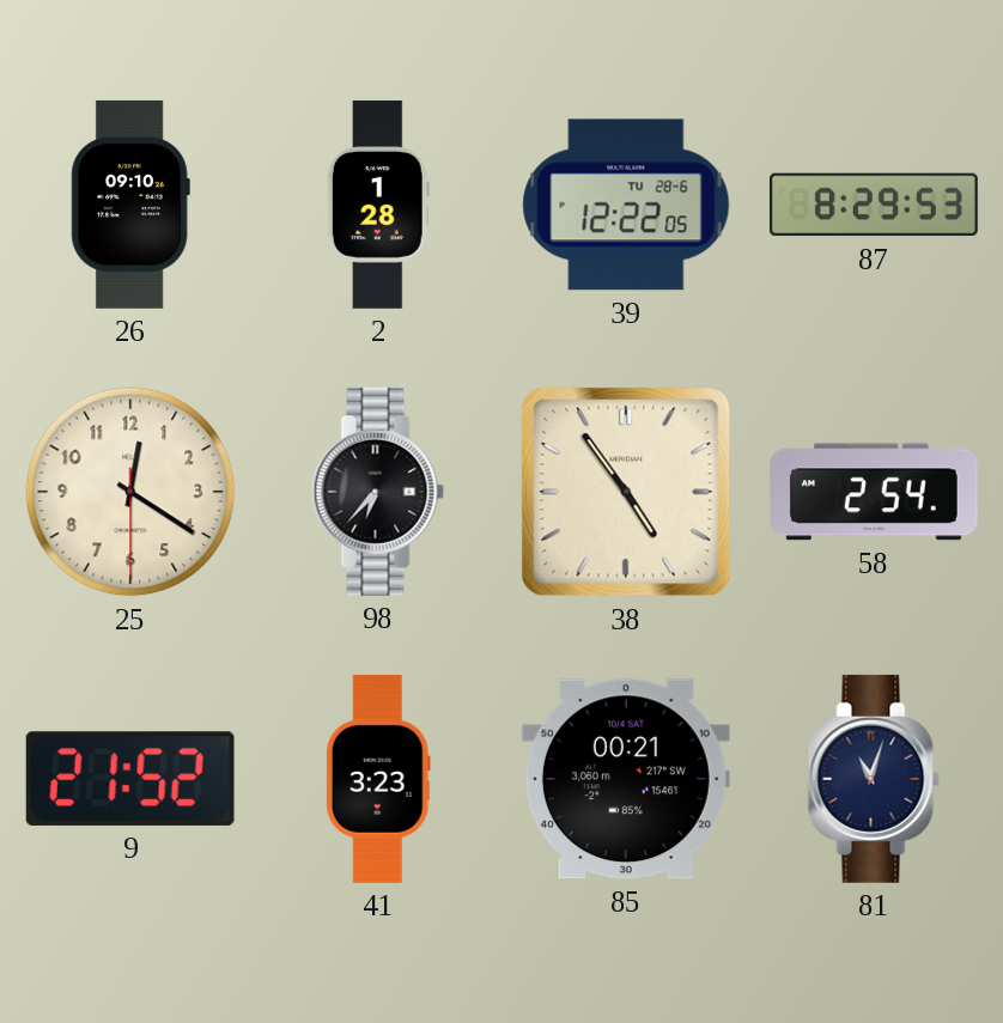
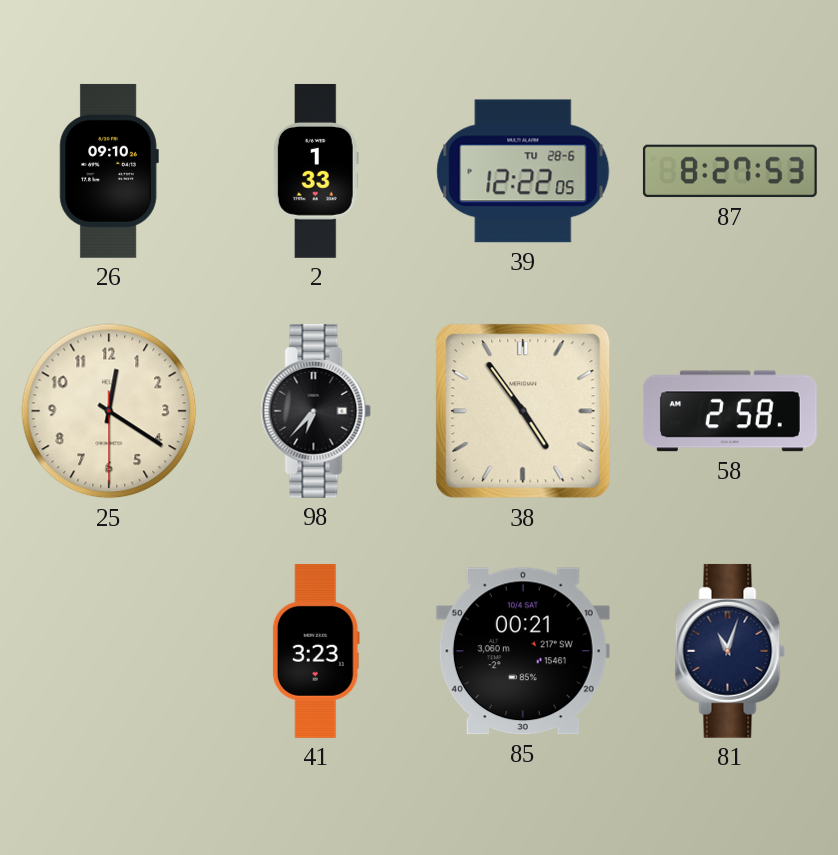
2: 1:28 -> 1:33 (316, 171)
87: 8:29 -> 8:27 (730, 171)
58: 2:54 -> 2:58 (730, 411)
9: 21:52 -> none (130, 779)
